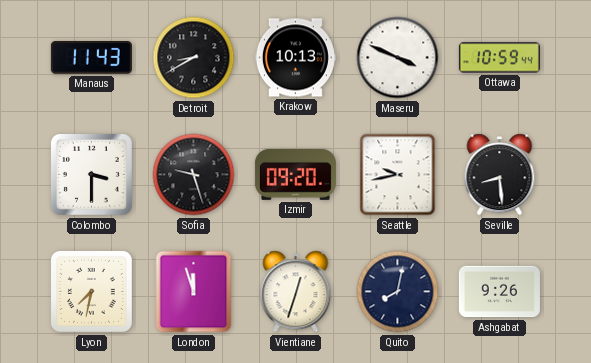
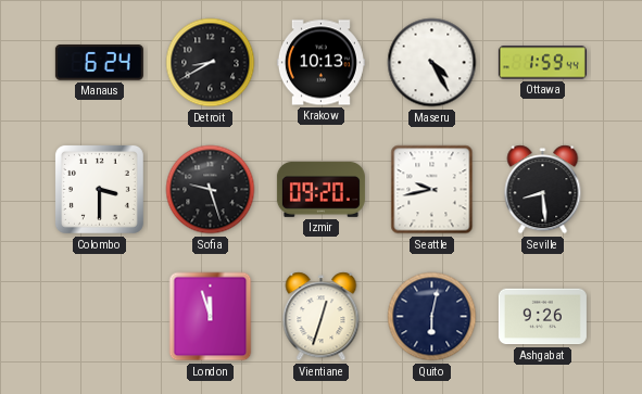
Manaus: 11:43 -> 6:24 (99, 63)
Maseru: 3:49 -> 4:25 (432, 63)
Ottawa: 10:59 -> 1:59 (542, 63)
Lyon: 7:32 -> none (91, 291)
Quito: 8:02 -> 6:02 (432, 317)
